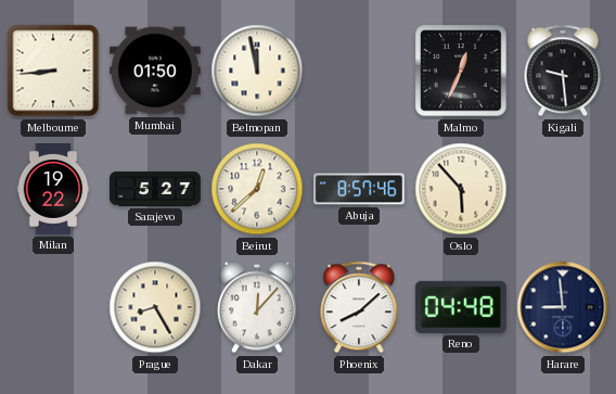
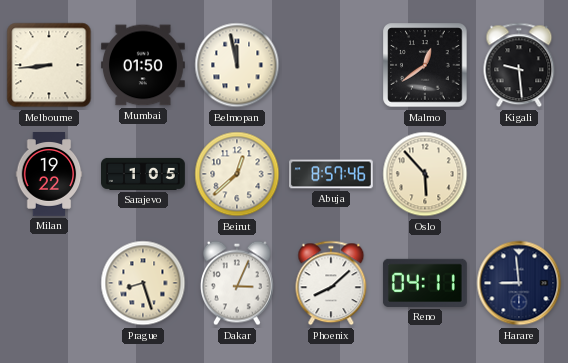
Malmo: 12:34 -> 12:39 (425, 65)
Sarajevo: 5:27 -> 1:05 (144, 174)
Prague: 8:25 -> 8:27 (143, 283)
Dakar: 12:07 -> 3:04 (237, 283)
Reno: 04:48 -> 04:11 (425, 283)
